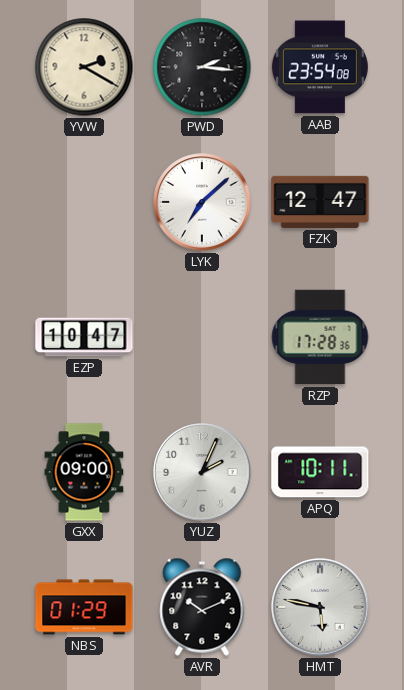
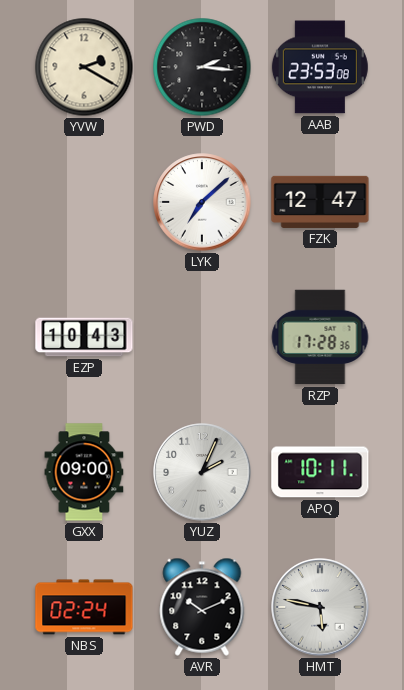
AAB: 23:54 -> 23:53 (320, 67)
EZP: 10:47 -> 10:43 (84, 337)
NBS: 01:29 -> 02:24 (84, 607)
